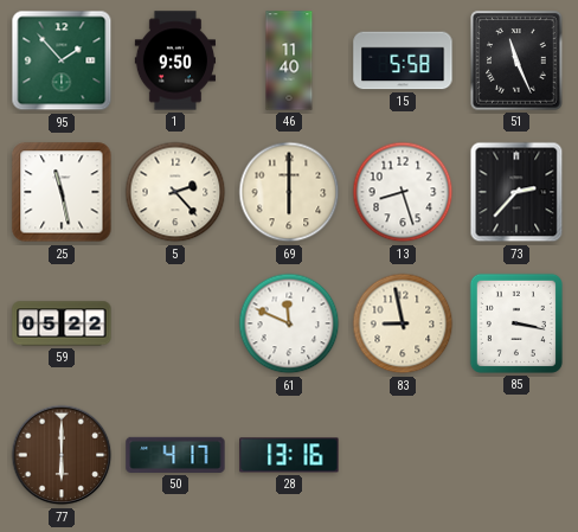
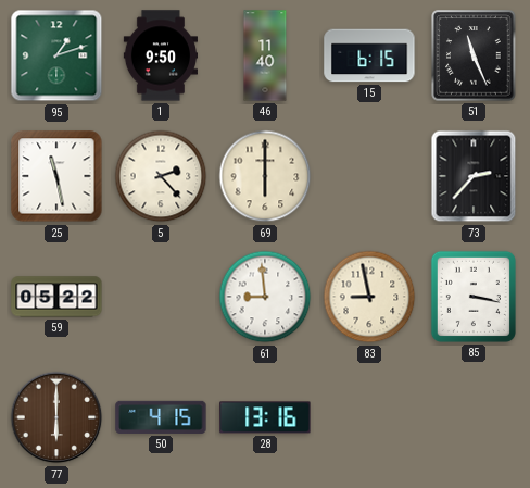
95: 1:53 -> 1:12 (56, 55)
15: 5:58 -> 6:15 (369, 55)
13: 8:27 -> none (403, 192)
61: 11:49 -> 8:59 (265, 297)
50: 4:17 -> 4:15 (161, 417)
